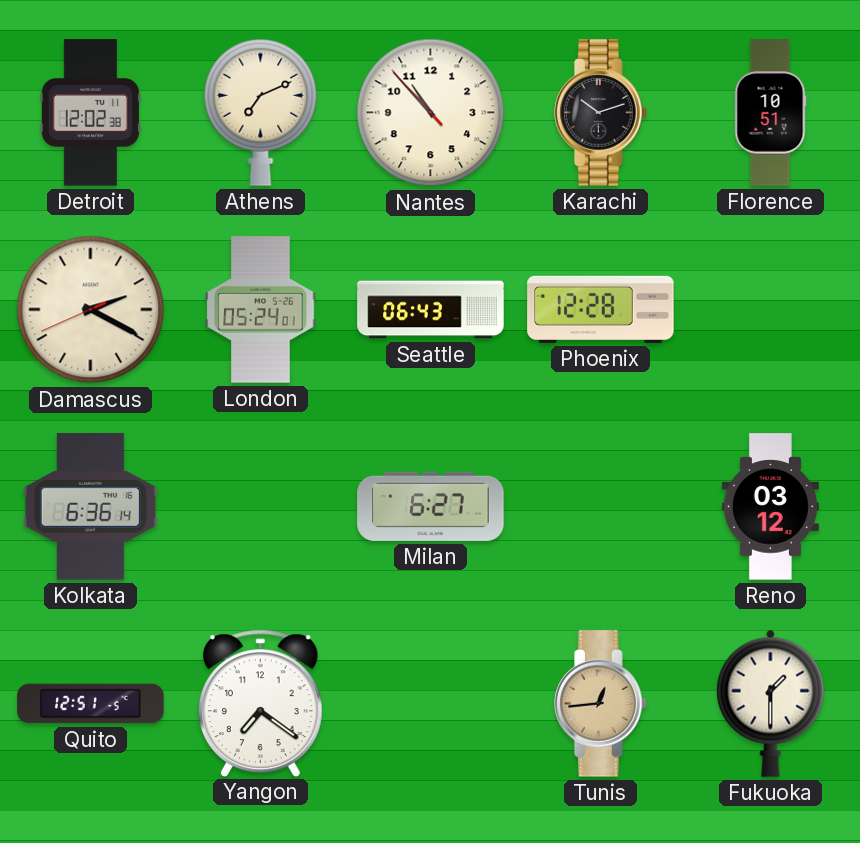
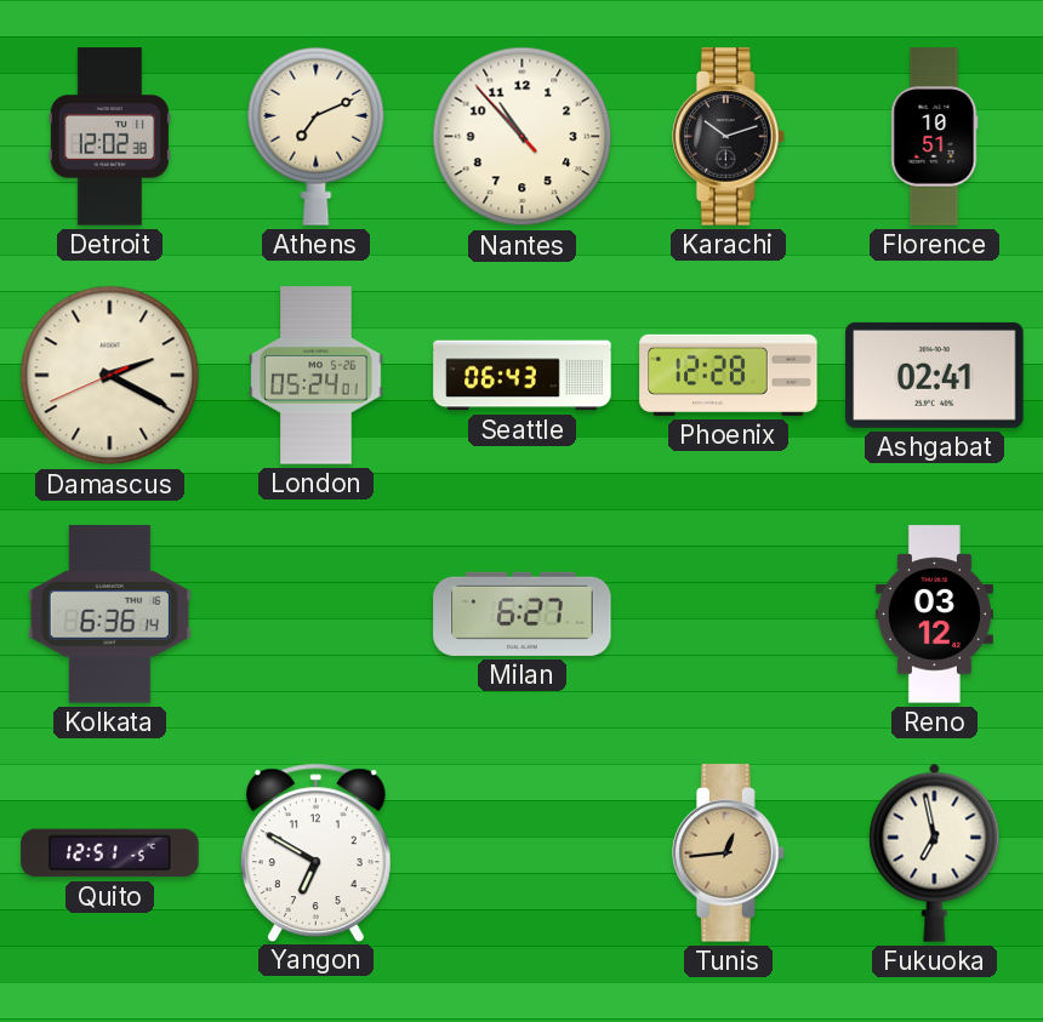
Ashgabat: none -> 02:41 (935, 375)
Yangon: 7:21 -> 6:50 (315, 852)
Fukuoka: 1:30 -> 6:58 (935, 852)
